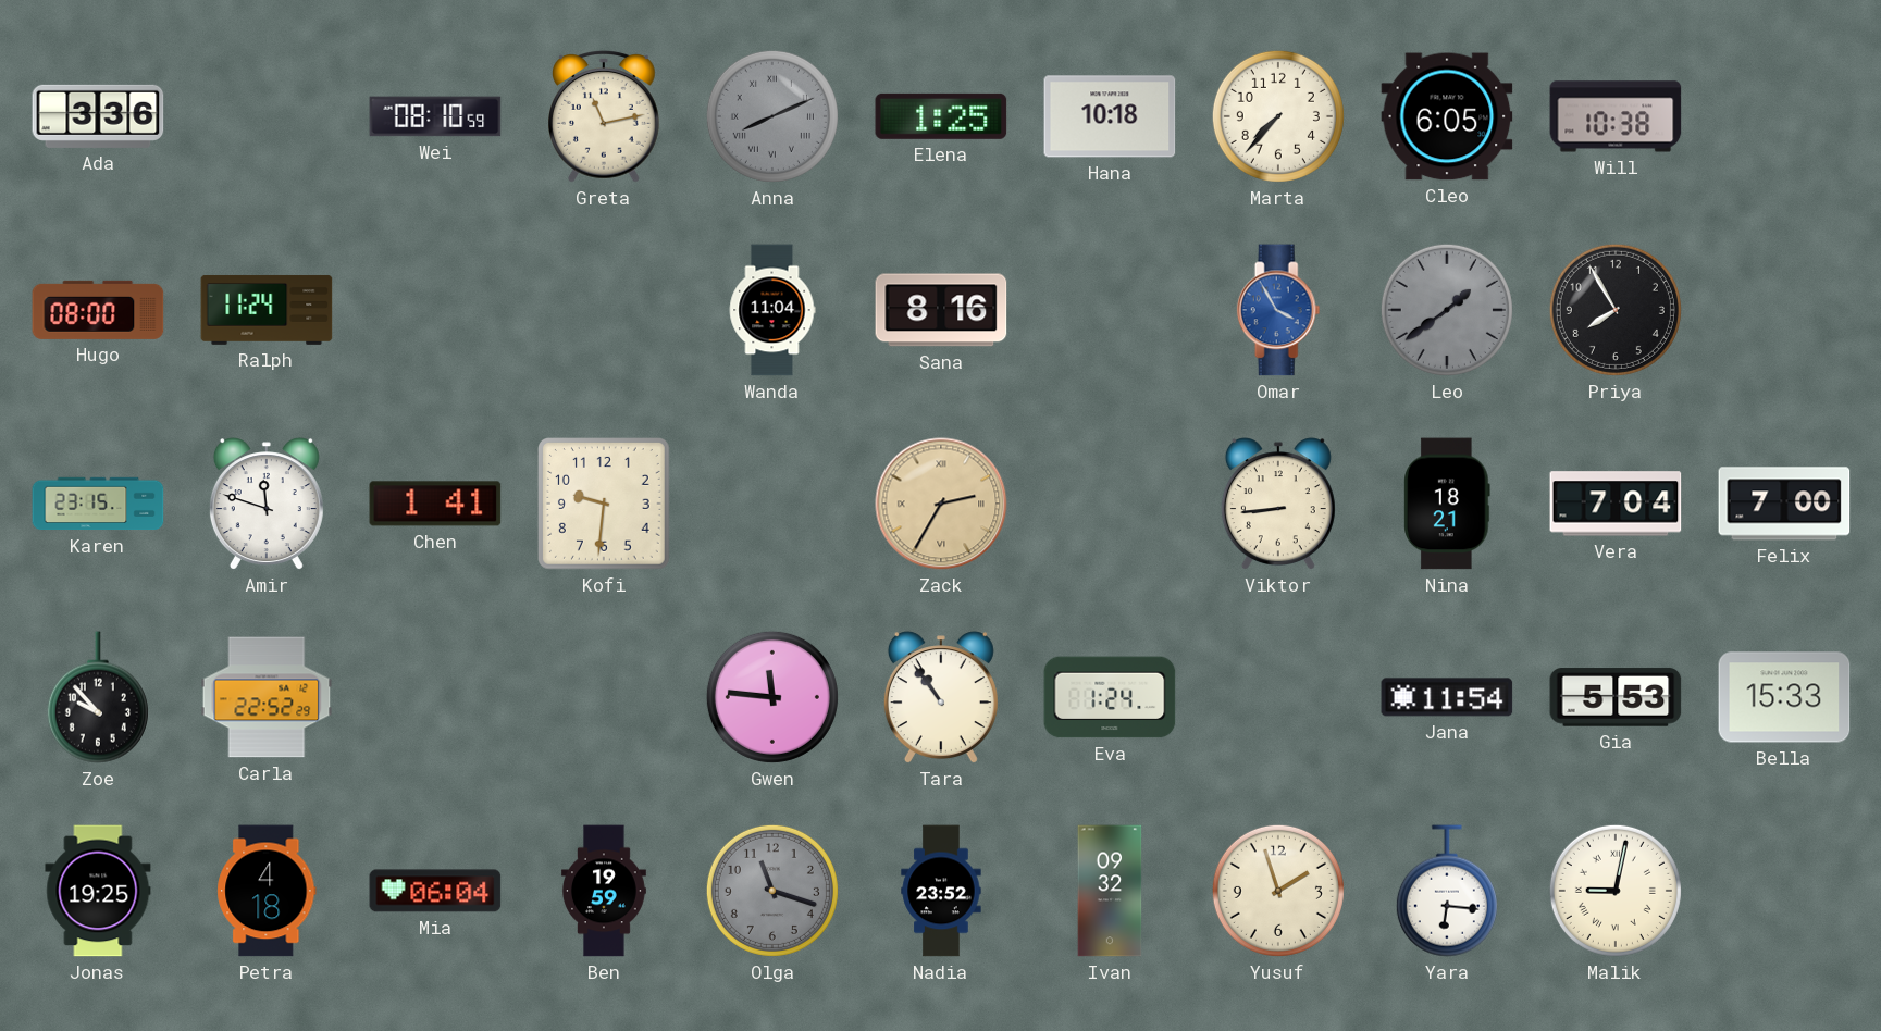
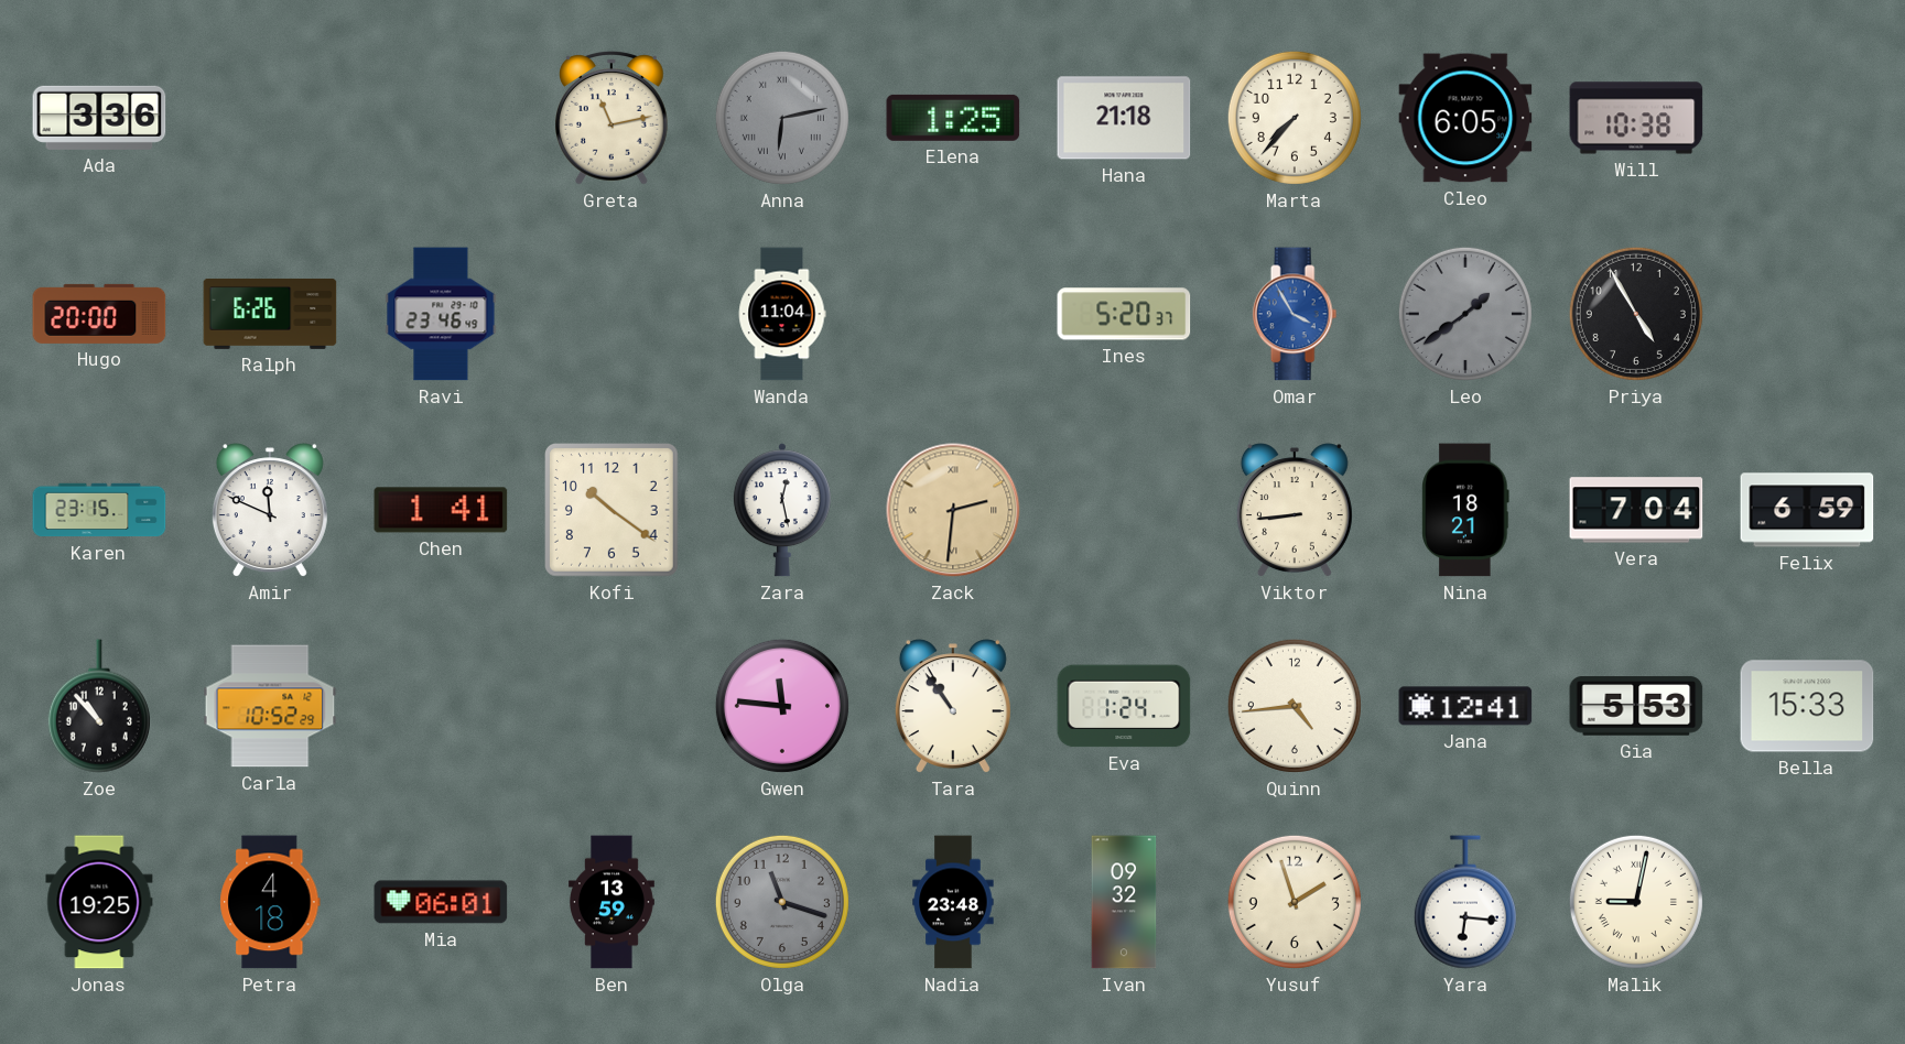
Wei: 08:10 -> none (435, 116)
Anna: 8:11 -> 6:13 (782, 118)
Hana: 10:18 -> 21:18 (1124, 118)
Hugo: 08:00 -> 20:00 (99, 314)
Ralph: 11:24 -> 6:26 (270, 314)
Ravi: none -> 23:46 (441, 314)
Sana: 8:16 -> none (941, 310)
Ines: none -> 5:20 (1124, 314)
Priya: 7:55 -> 4:55 (1636, 314)
Amir: 11:48 -> 11:49 (270, 510)
Kofi: 9:31 -> 10:21 (613, 511)
Zara: none -> 12:28 (782, 510)
Zack: 2:35 -> 2:31 (953, 510)
Felix: 7:00 -> 6:59 (1807, 510)
Zoe: 9:53 -> 10:53 (99, 706)
Carla: 22:52 -> 10:52 (270, 706)
Quinn: none -> 4:44 (1295, 706)
Jana: 11:54 -> 12:41 (1465, 706)
Mia: 06:04 -> 06:01 (441, 902)
Ben: 19:59 -> 13:59 (613, 902)
Nadia: 23:52 -> 23:48 (953, 902)
